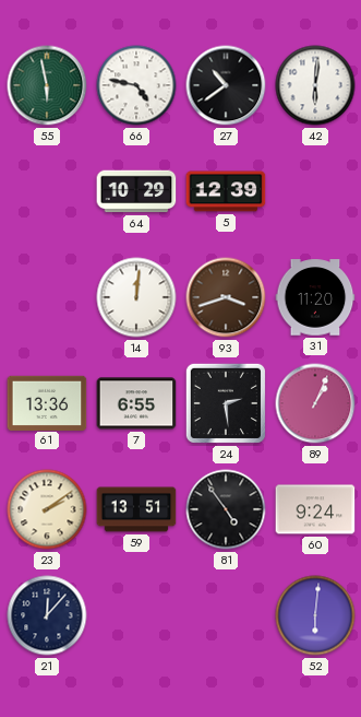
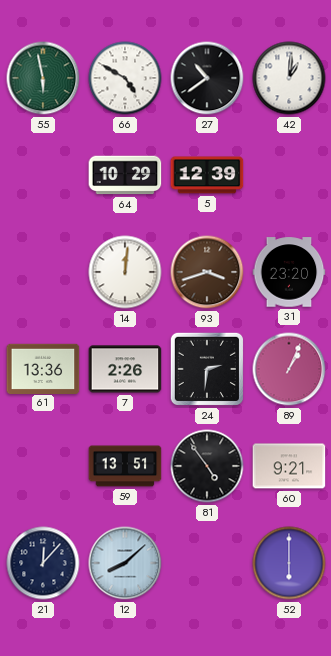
66: 4:47 -> 4:50 (125, 78)
42: 6:01 -> 1:01 (289, 78)
31: 11:20 -> 23:20 (289, 272)
7: 6:55 -> 2:26 (125, 369)
24: 2:29 -> 2:31 (207, 369)
23: 2:09 -> none (47, 509)
60: 9:24 -> 9:21 (289, 466)
12: none -> 8:08 (125, 563)
52: 6:01 -> 6:00 (289, 563)
